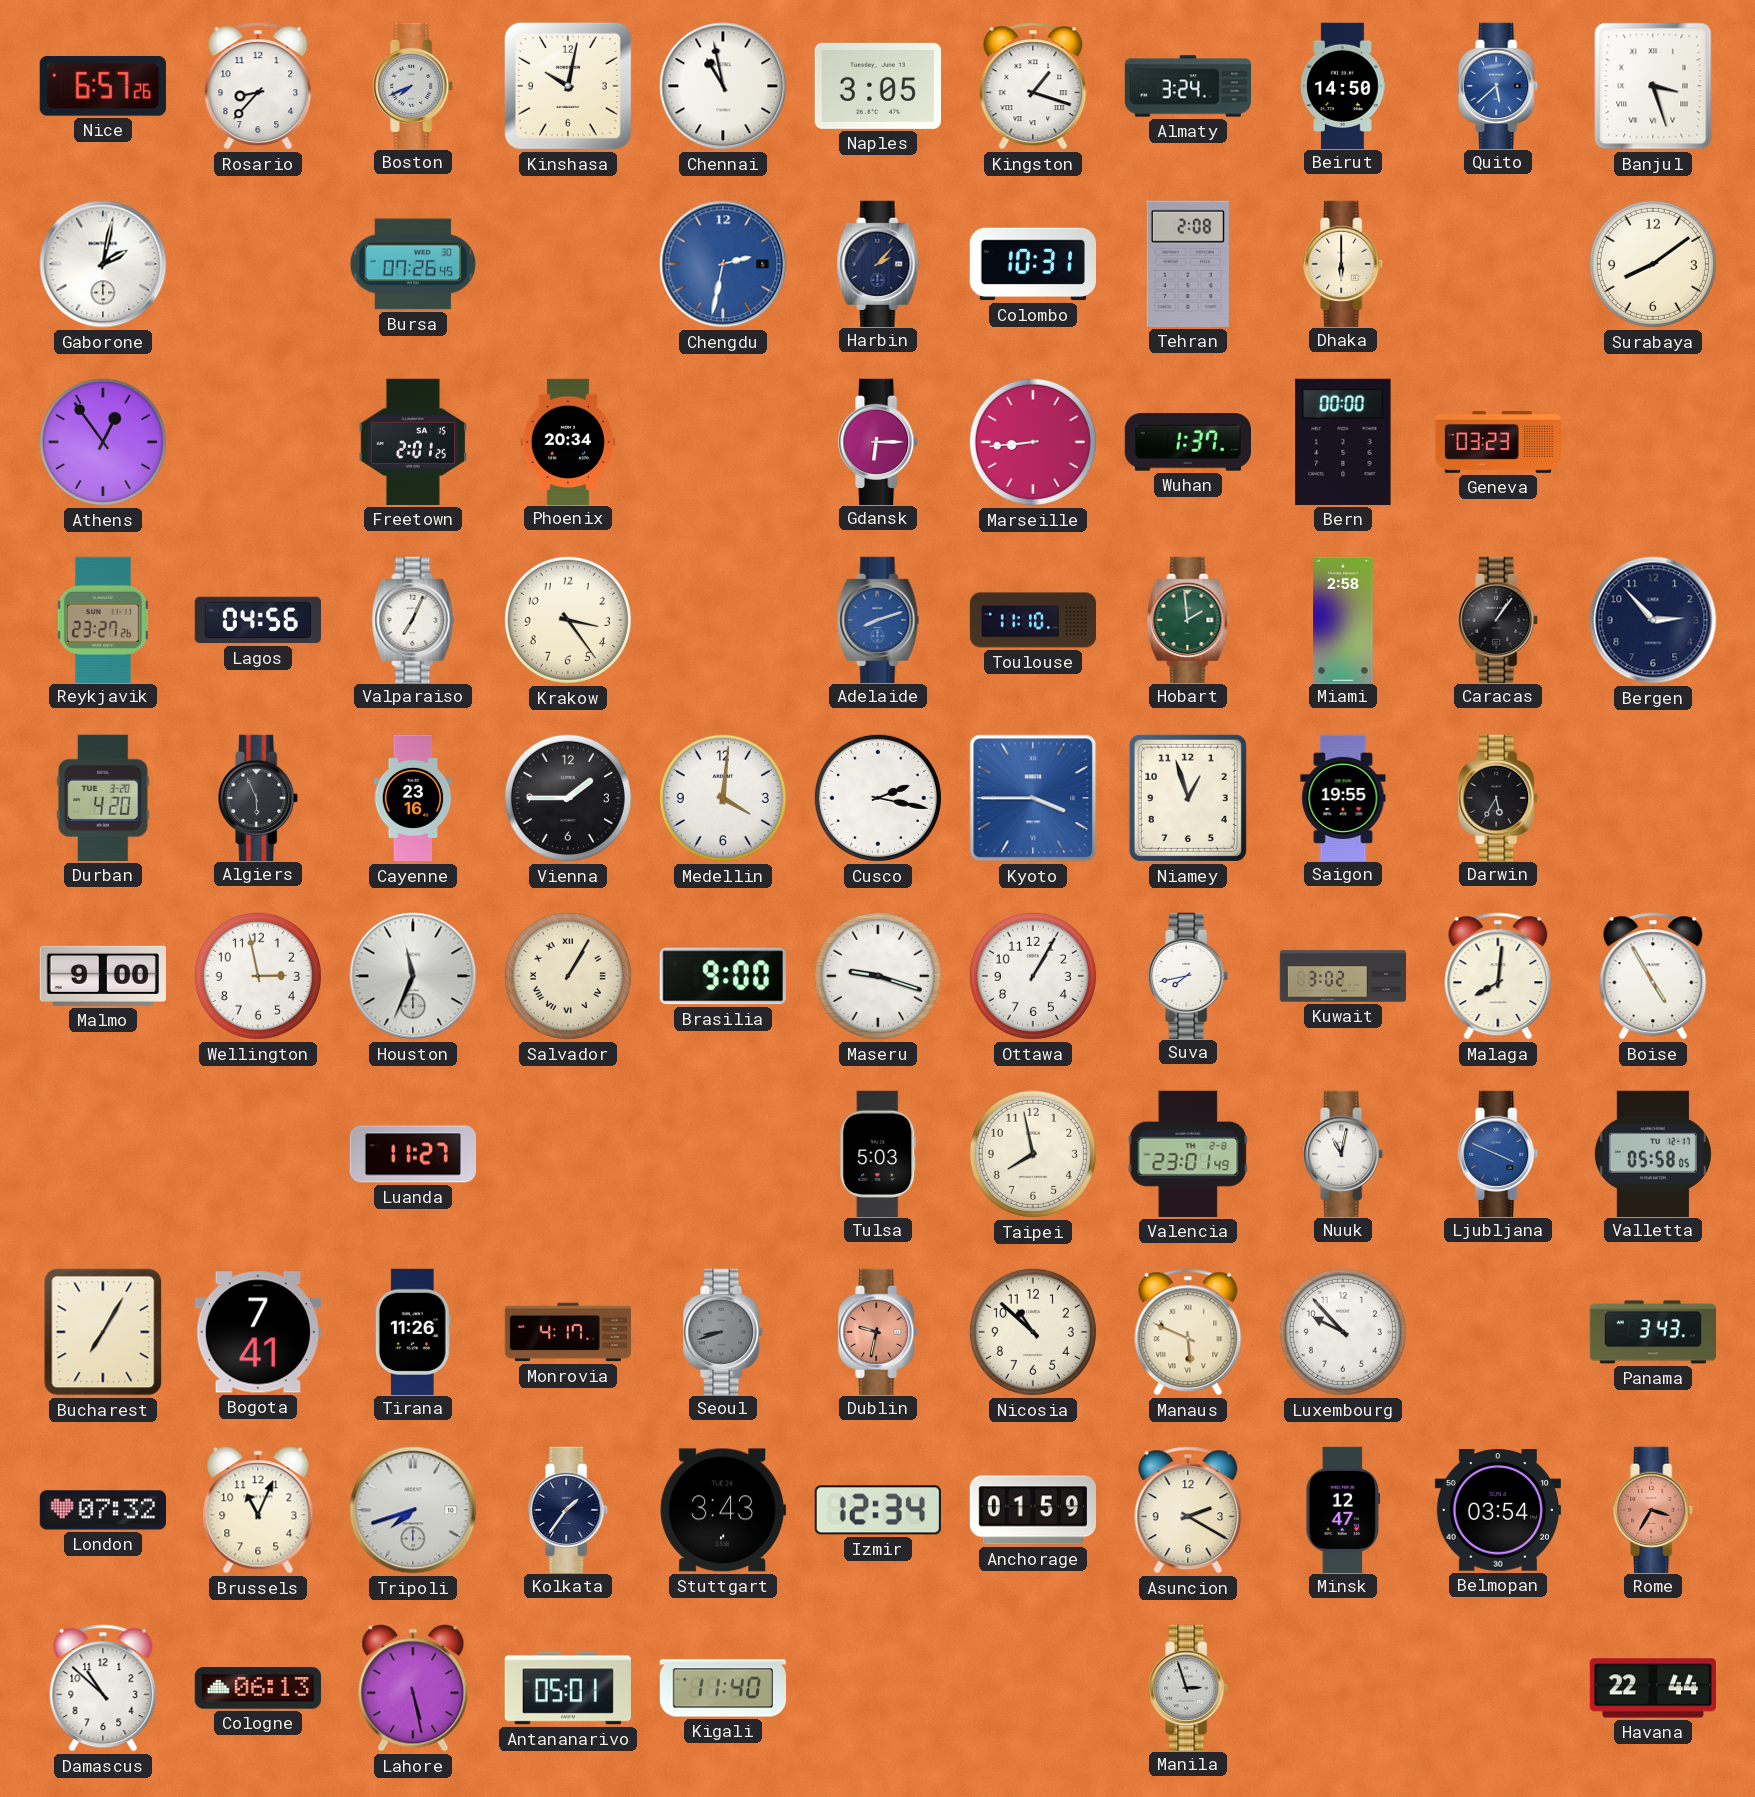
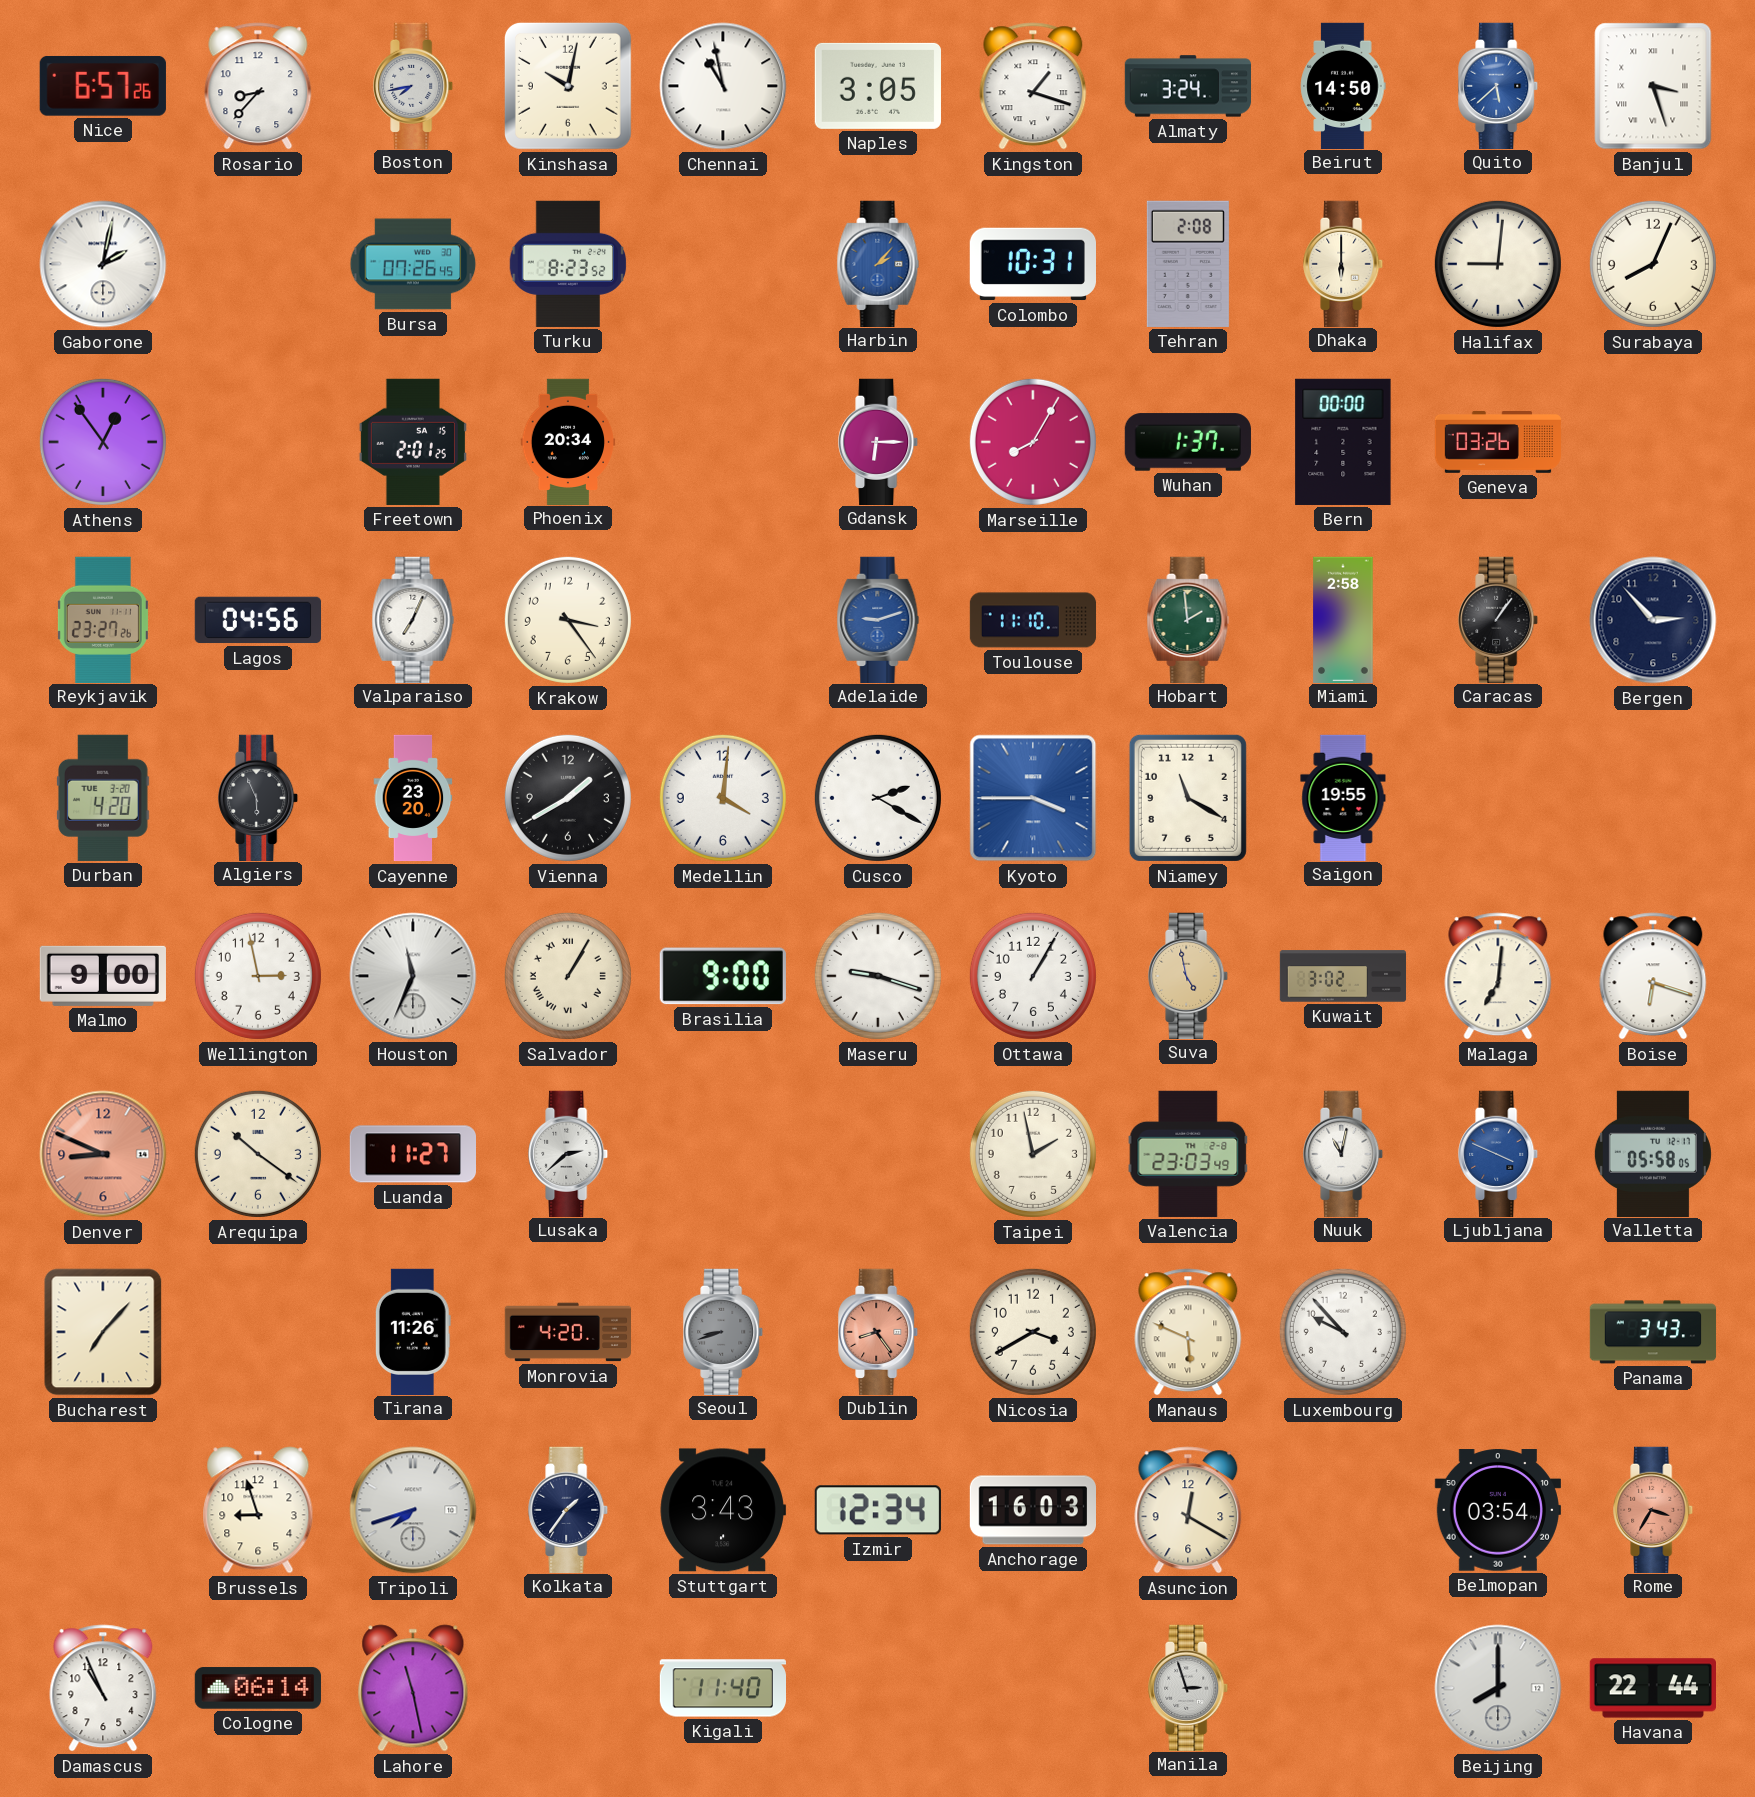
Boston: 7:41 -> 7:43 (414, 85)
Turku: none -> 8:23 (568, 264)
Chengdu: 2:32 -> none (723, 264)
Harbin dial: navy -> blue (878, 263)
Halifax: none -> 9:01 (1498, 264)
Surabaya: 8:09 -> 8:04 (1653, 264)
Marseille: 8:44 -> 8:05 (1033, 442)
Geneva: 03:23 -> 03:26 (1497, 443)
Adelaide: 8:12 -> 9:12 (878, 619)
Cayenne: 23:16 -> 23:20 (413, 798)
Vienna: 1:45 -> 1:40 (568, 798)
Cusco: 2:17 -> 2:20 (878, 798)
Niamey: 12:57 -> 11:20 (1188, 798)
Darwin: 5:35 -> none (1499, 797)
Suva: 7:43 -> 4:58 (1189, 975)
Suva dial: white -> champagne (1189, 975)
Malaga: 8:01 -> 7:01 (1498, 976)
Boise: 4:55 -> 6:18 (1653, 976)
Denver: none -> 8:49 (103, 1154)
Arequipa: none -> 10:21 (258, 1154)
Lusaka: none -> 2:38 (569, 1153)
Tulsa: 5:03 -> none (878, 1153)
Taipei: 7:58 -> 1:58 (1033, 1154)
Valencia: 23:01 -> 23:03 (1188, 1154)
Bucharest: 7:05 -> 7:07 (103, 1332)
Bogota: 7:41 -> none (258, 1332)
Monrovia: 4:17 -> 4:20 (567, 1332)
Dublin: 9:32 -> 8:24 (879, 1331)
Nicosia: 10:52 -> 3:40 (1033, 1332)
London: 07:32 -> none (102, 1510)
Brussels: 11:04 -> 8:57 (258, 1510)
Anchorage: 01:59 -> 16:03 (1032, 1510)
Asuncion: 2:20 -> 12:20 (1188, 1510)
Minsk: 12:47 -> none (1343, 1509)
Damascus: 10:52 -> 10:56 (103, 1688)
Cologne: 06:13 -> 06:14 (258, 1688)
Lahore: 5:28 -> 11:28 (413, 1688)
Antananarivo: 05:01 -> none (568, 1688)
Beijing: none -> 8:00 (1498, 1688)
